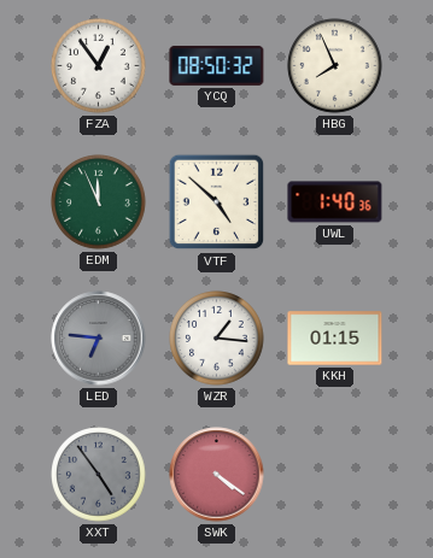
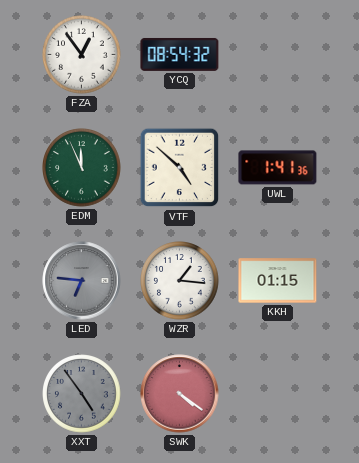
YCQ: 08:50 -> 08:54 (180, 54)
HBG: 7:56 -> none (335, 66)
UWL: 1:40 -> 1:41 (278, 168)
